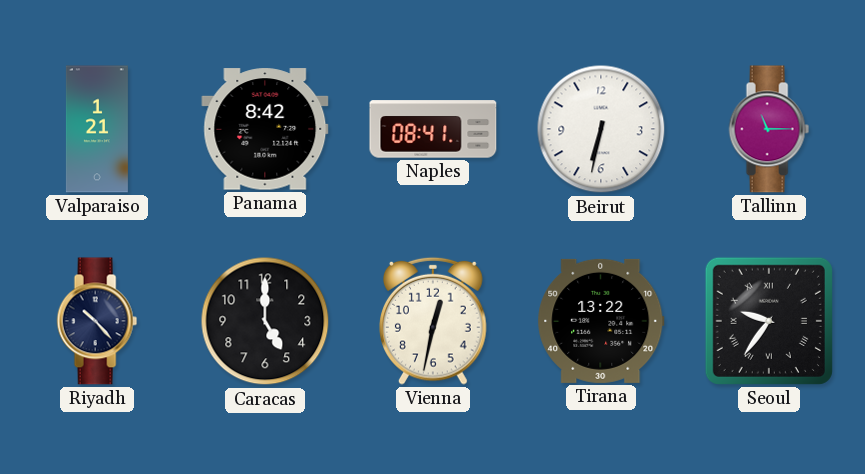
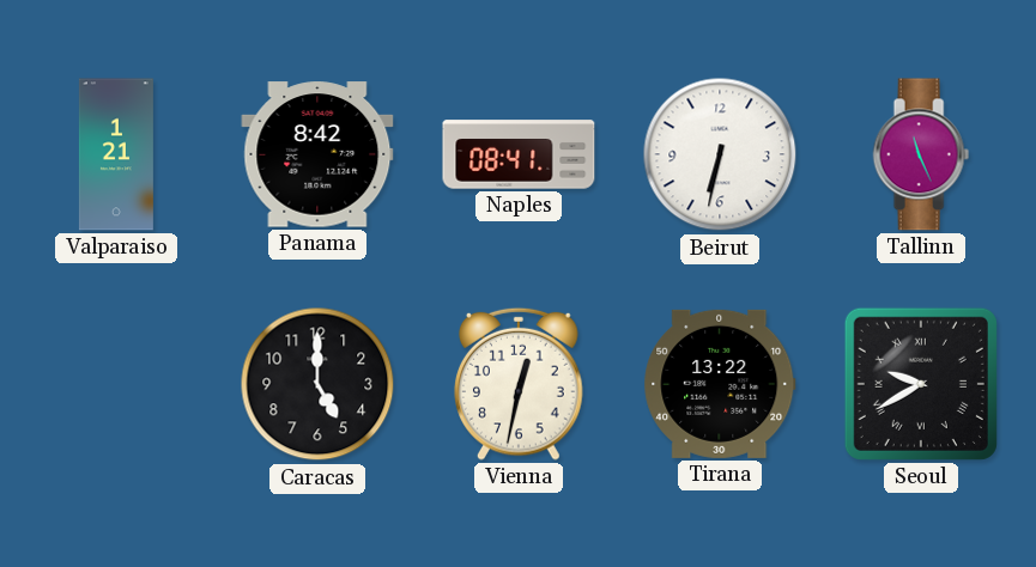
Tallinn: 11:15 -> 11:26 (921, 154)
Riyadh: 10:23 -> none (97, 321)
Seoul: 9:36 -> 9:40 (921, 384)
